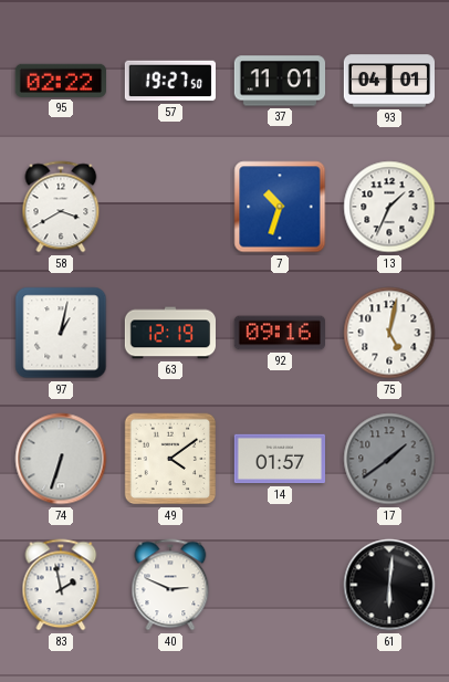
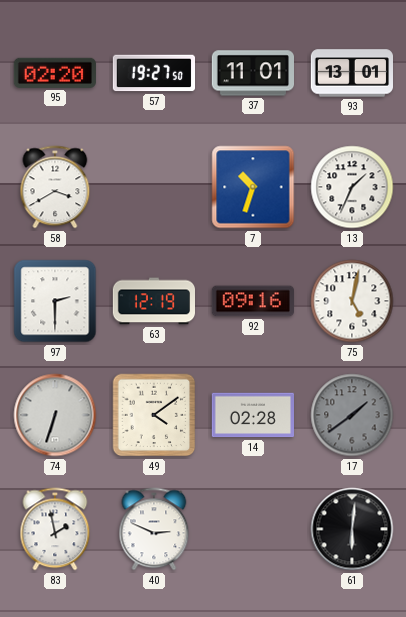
95: 02:22 -> 02:20 (55, 73)
93: 04:01 -> 13:01 (351, 73)
97: 1:02 -> 2:30 (55, 301)
14: 01:57 -> 02:28 (252, 415)
